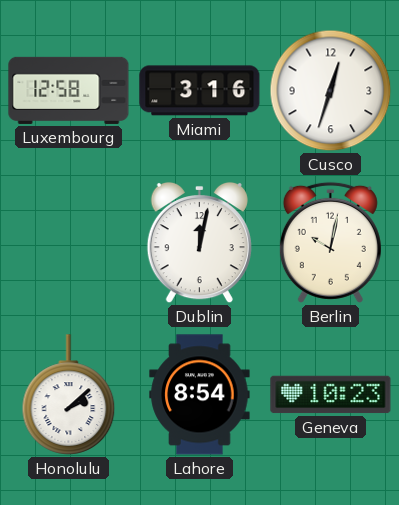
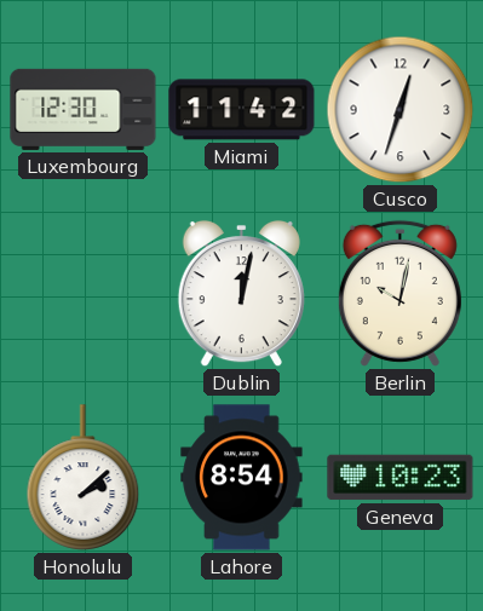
Luxembourg: 12:58 -> 12:30 (84, 109)
Miami: 3:16 -> 11:42 (242, 110)
